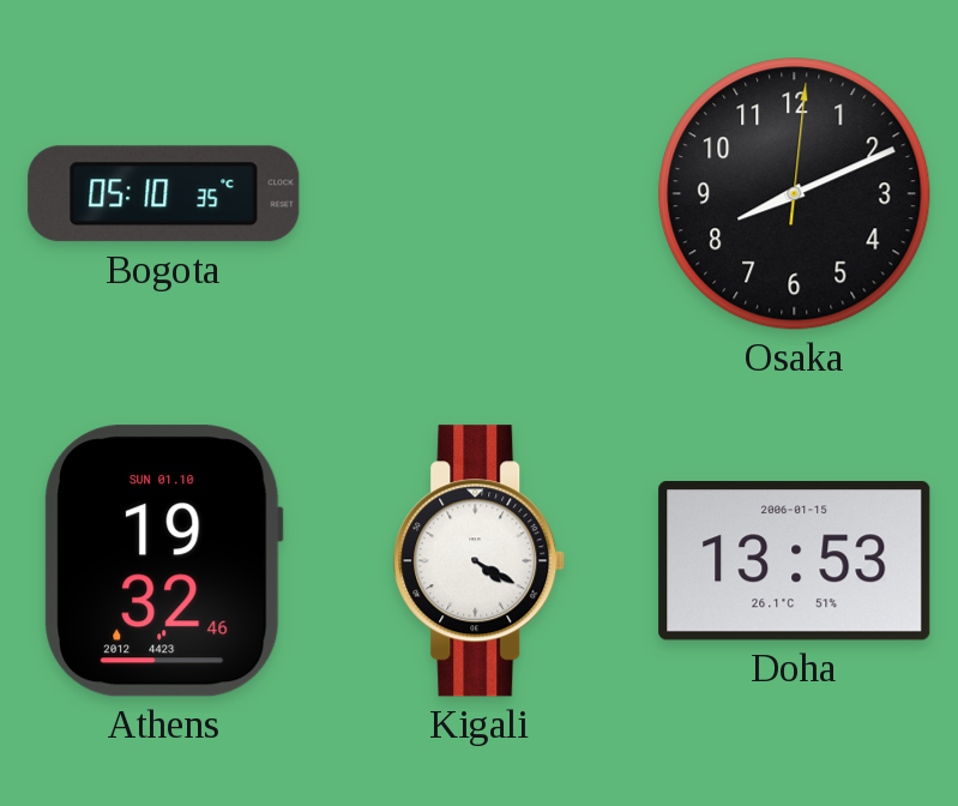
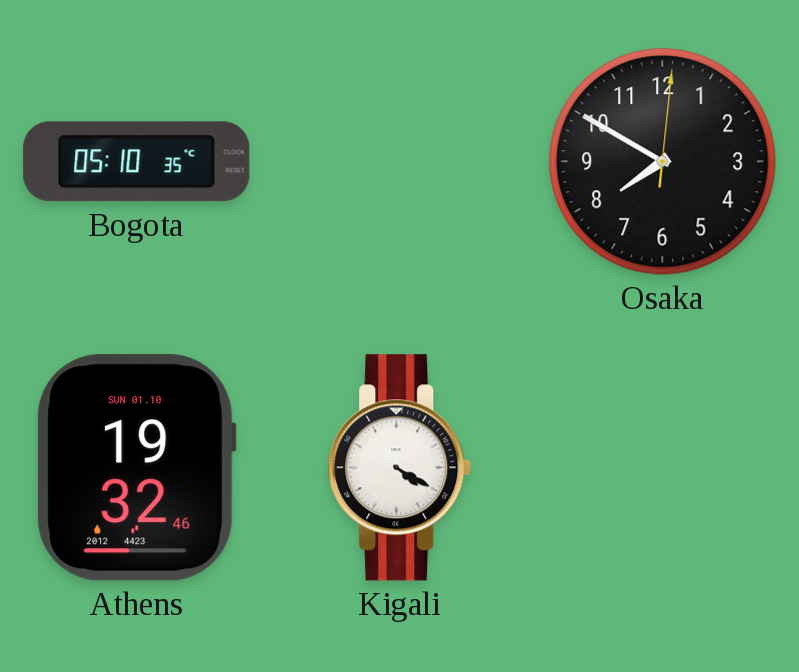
Osaka: 8:11 -> 7:50 (663, 162)
Doha: 13:53 -> none (795, 561)
